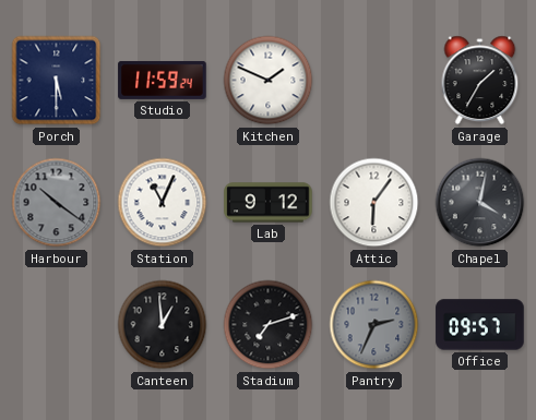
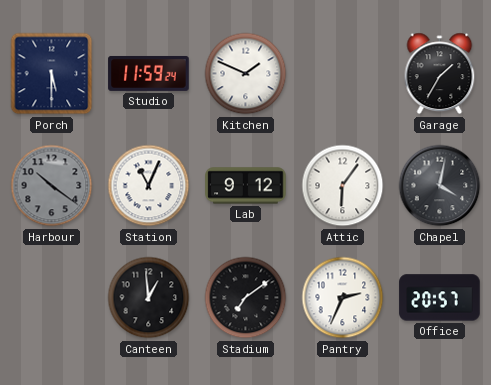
Stadium: 7:12 -> 7:09 (246, 298)
Pantry dial: grey -> white (343, 298)
Office: 09:57 -> 20:57 (440, 298)
